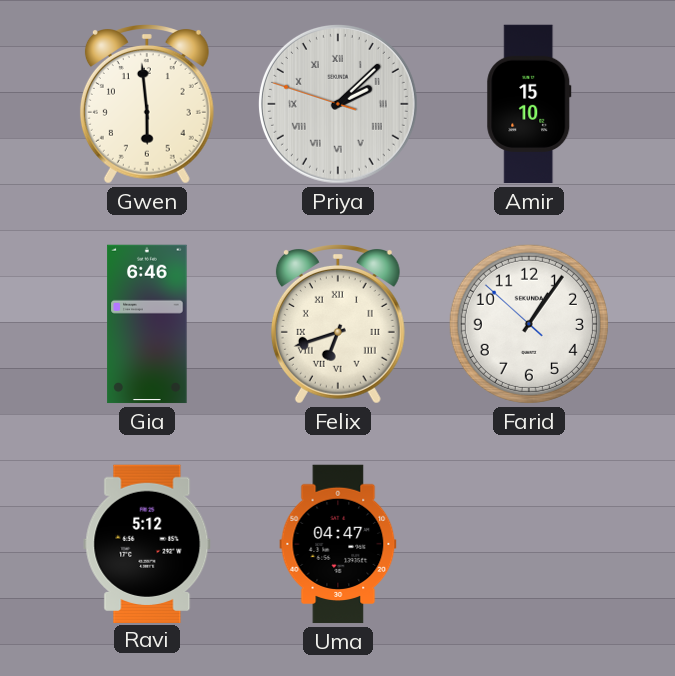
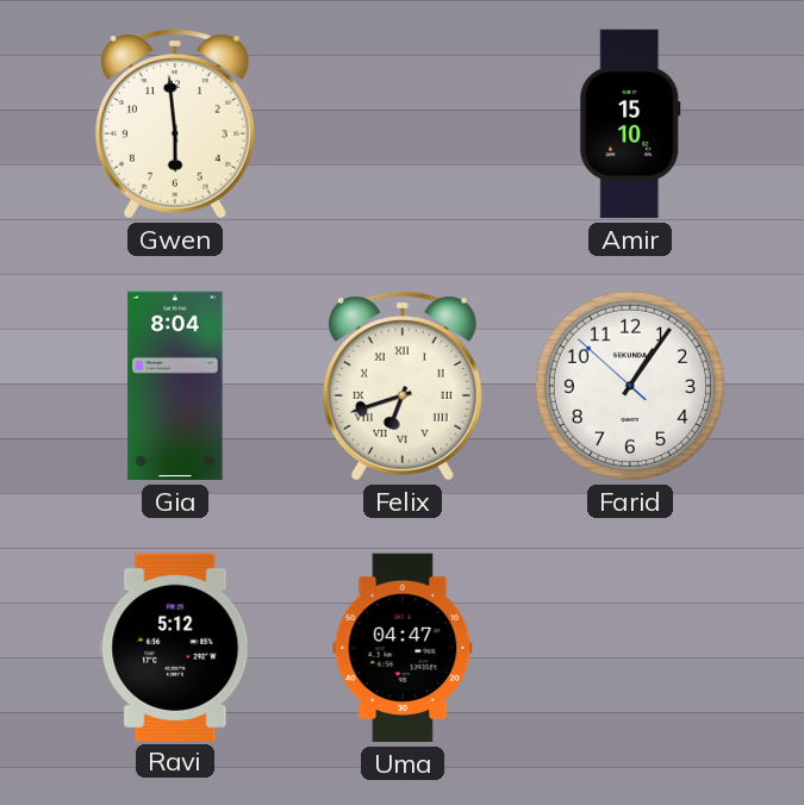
Priya: 2:07 -> none (338, 104)
Gia: 6:46 -> 8:04 (175, 386)
